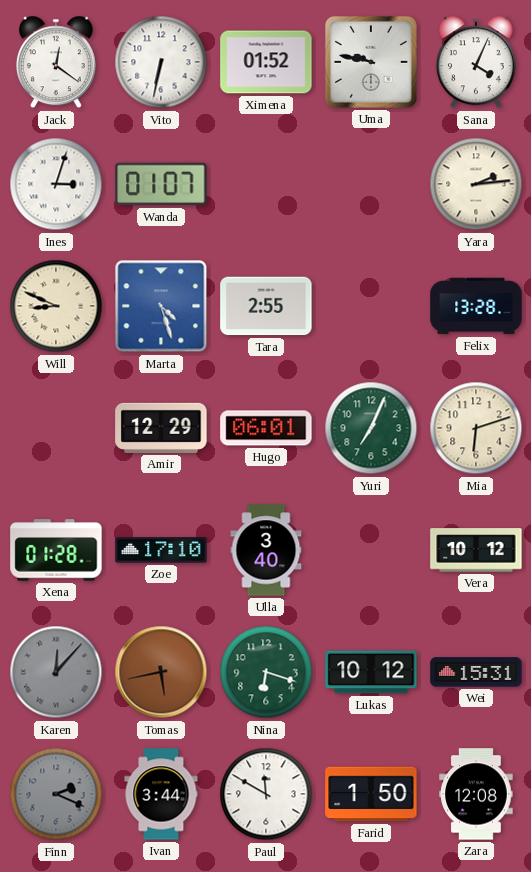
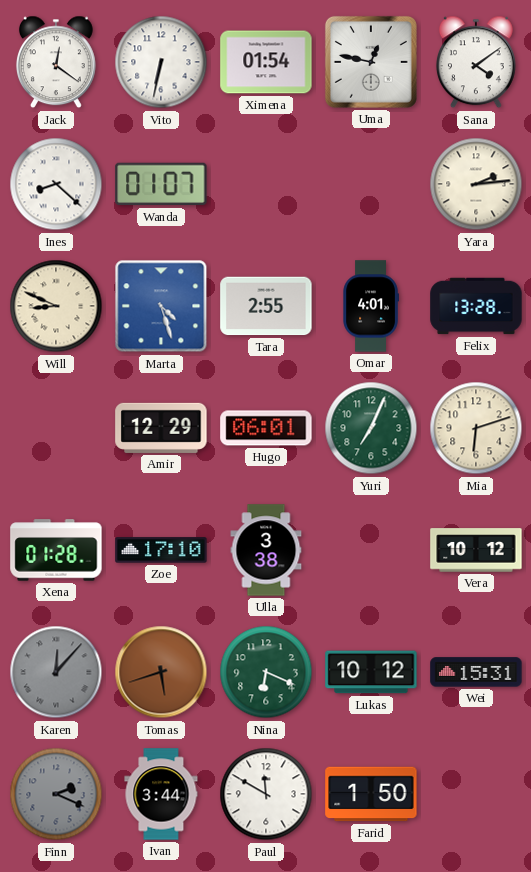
Ximena: 01:52 -> 01:54 (266, 62)
Uma: 9:47 -> 12:47 (371, 62)
Sana: 4:04 -> 4:09 (476, 62)
Ines: 3:03 -> 8:22 (56, 184)
Omar: none -> 4:01 (371, 306)
Ulla: 3:40 -> 3:38 (266, 550)
Tomas: 5:43 -> 5:42 (161, 672)
Nina: 6:18 -> 6:19 (266, 672)
Zara: 12:08 -> none (476, 794)
